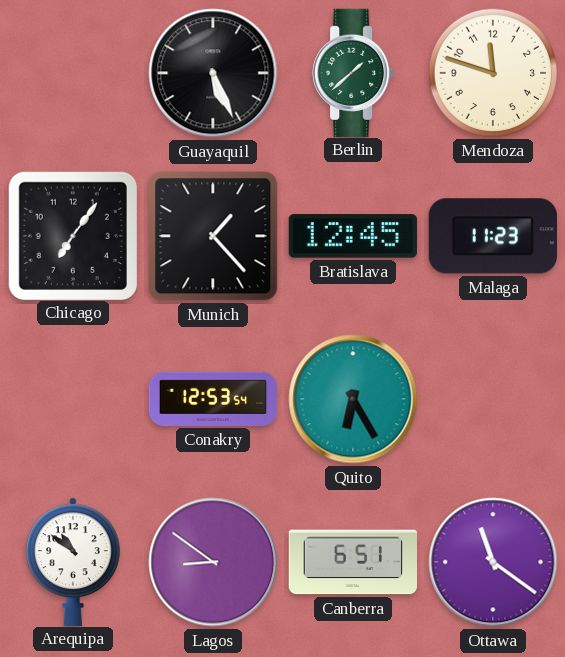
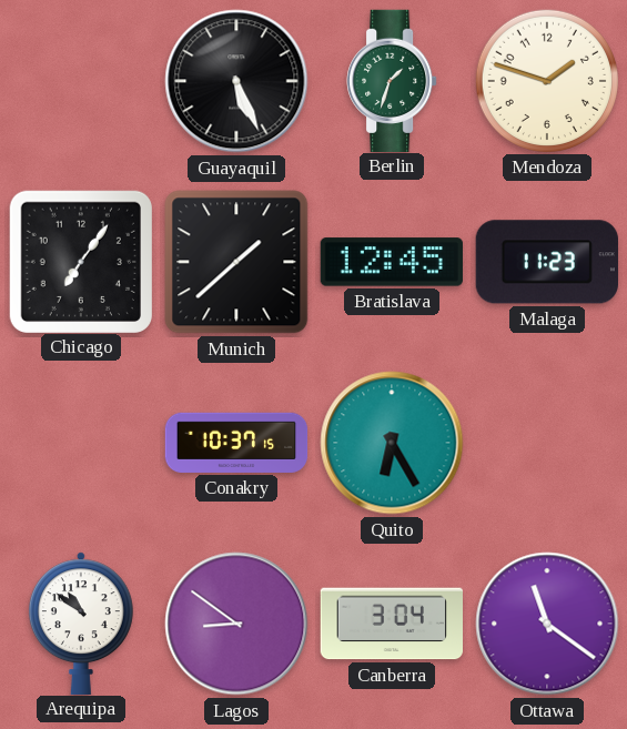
Berlin: 1:38 -> 1:33 (392, 80)
Mendoza: 11:48 -> 1:48 (546, 80)
Munich: 1:23 -> 1:38 (236, 262)
Conakry: 12:53 -> 10:37 (236, 443)
Canberra: 6:51 -> 3:04 (391, 624)
